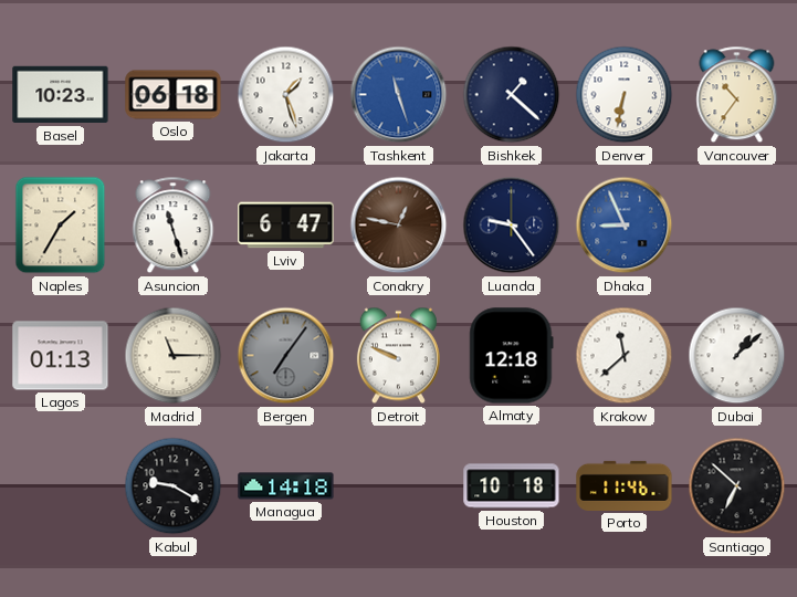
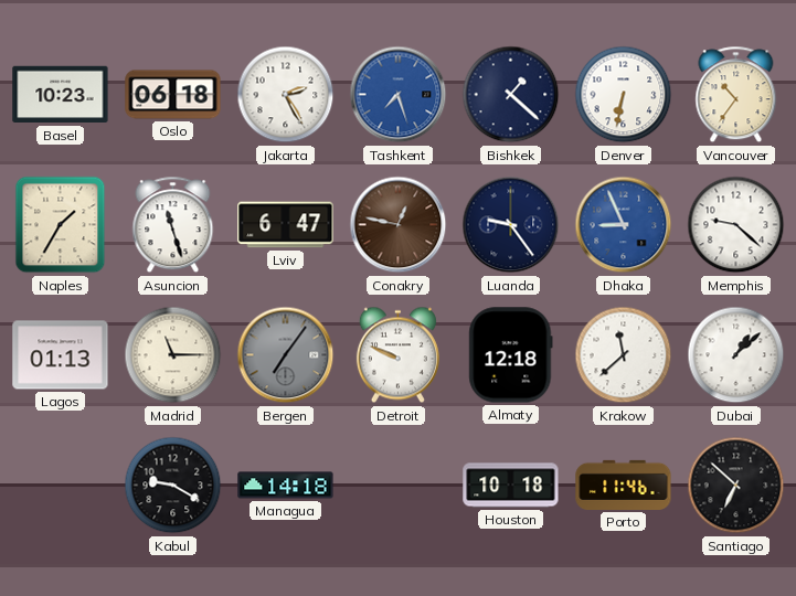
Jakarta: 1:27 -> 2:25 (286, 95)
Tashkent: 11:27 -> 7:27 (399, 95)
Memphis: none -> 9:22 (736, 225)
